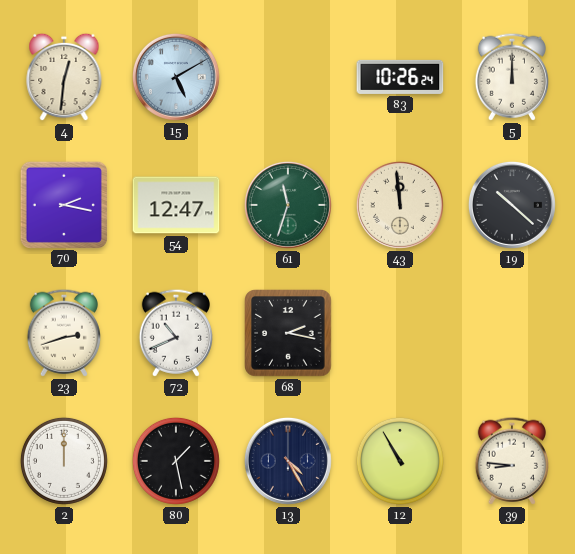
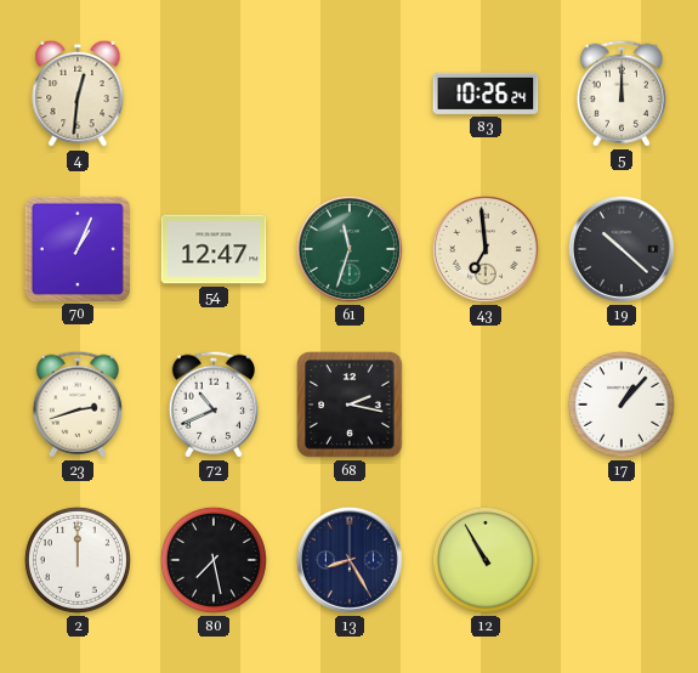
15: 5:10 -> none (176, 77)
70: 2:17 -> 1:04 (76, 248)
43: 11:59 -> 6:59 (486, 249)
17: none -> 1:07 (622, 405)
80: 1:28 -> 7:28 (214, 560)
13: 4:25 -> 8:25 (350, 560)
39: 8:46 -> none (511, 461)
